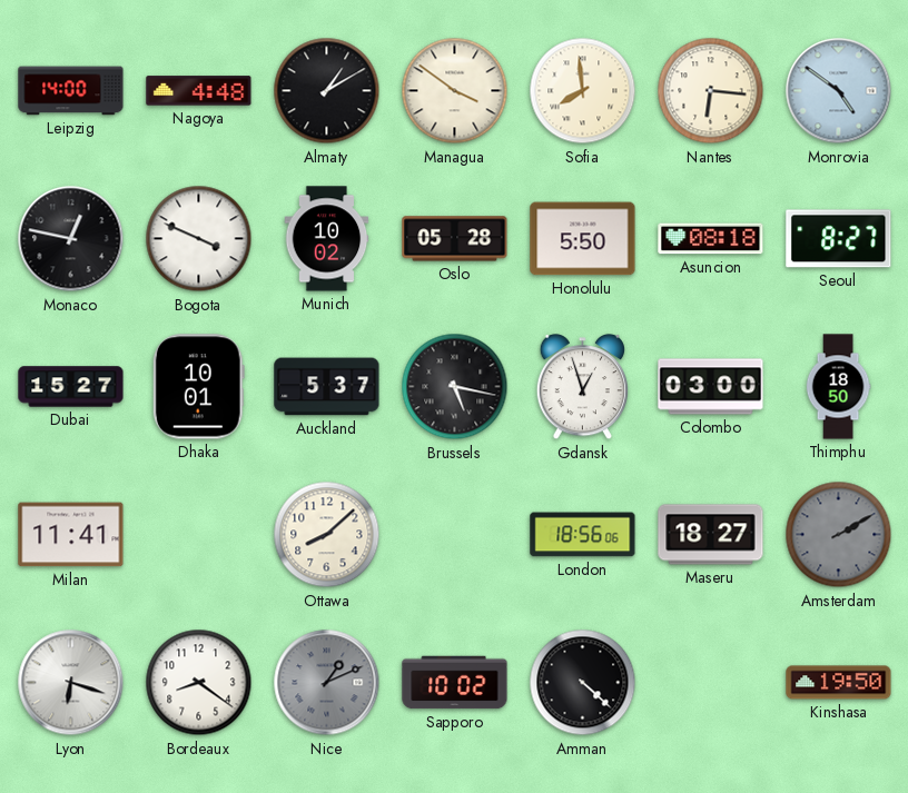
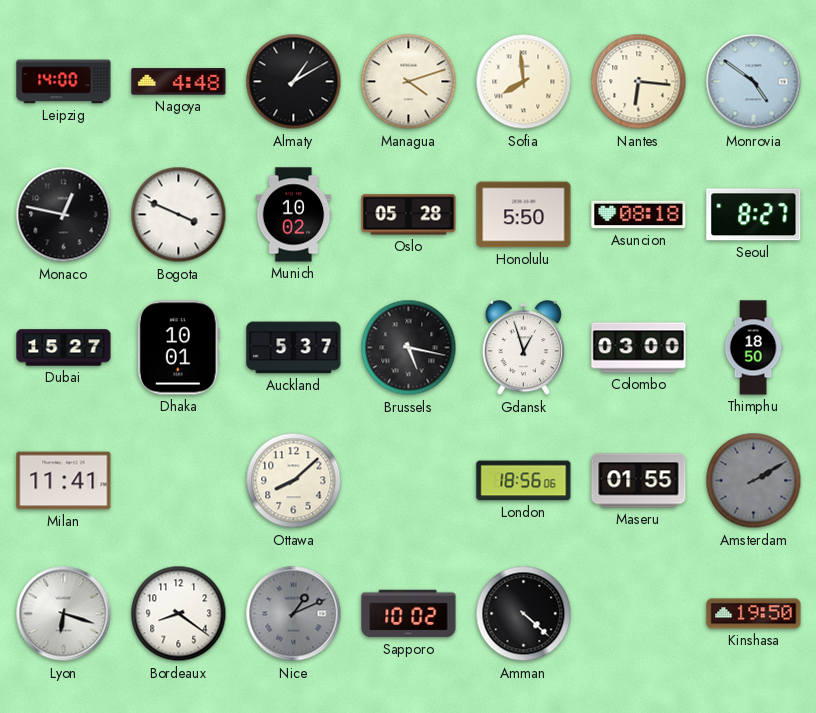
Managua: 3:51 -> 4:12 (409, 82)
Maseru: 18:27 -> 01:55 (639, 481)
